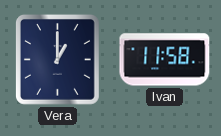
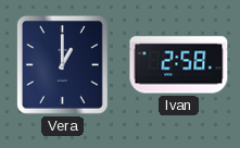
Ivan: 11:58 -> 2:58 (179, 65)
